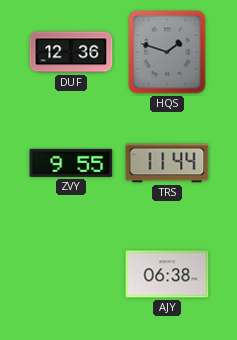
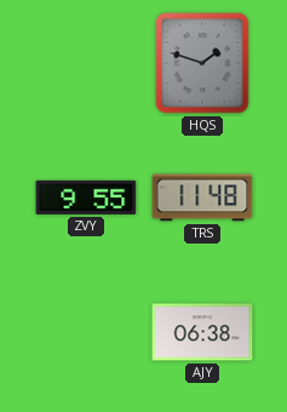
DUF: 12:36 -> none (71, 52)
TRS: 11:44 -> 11:48 (202, 198)
